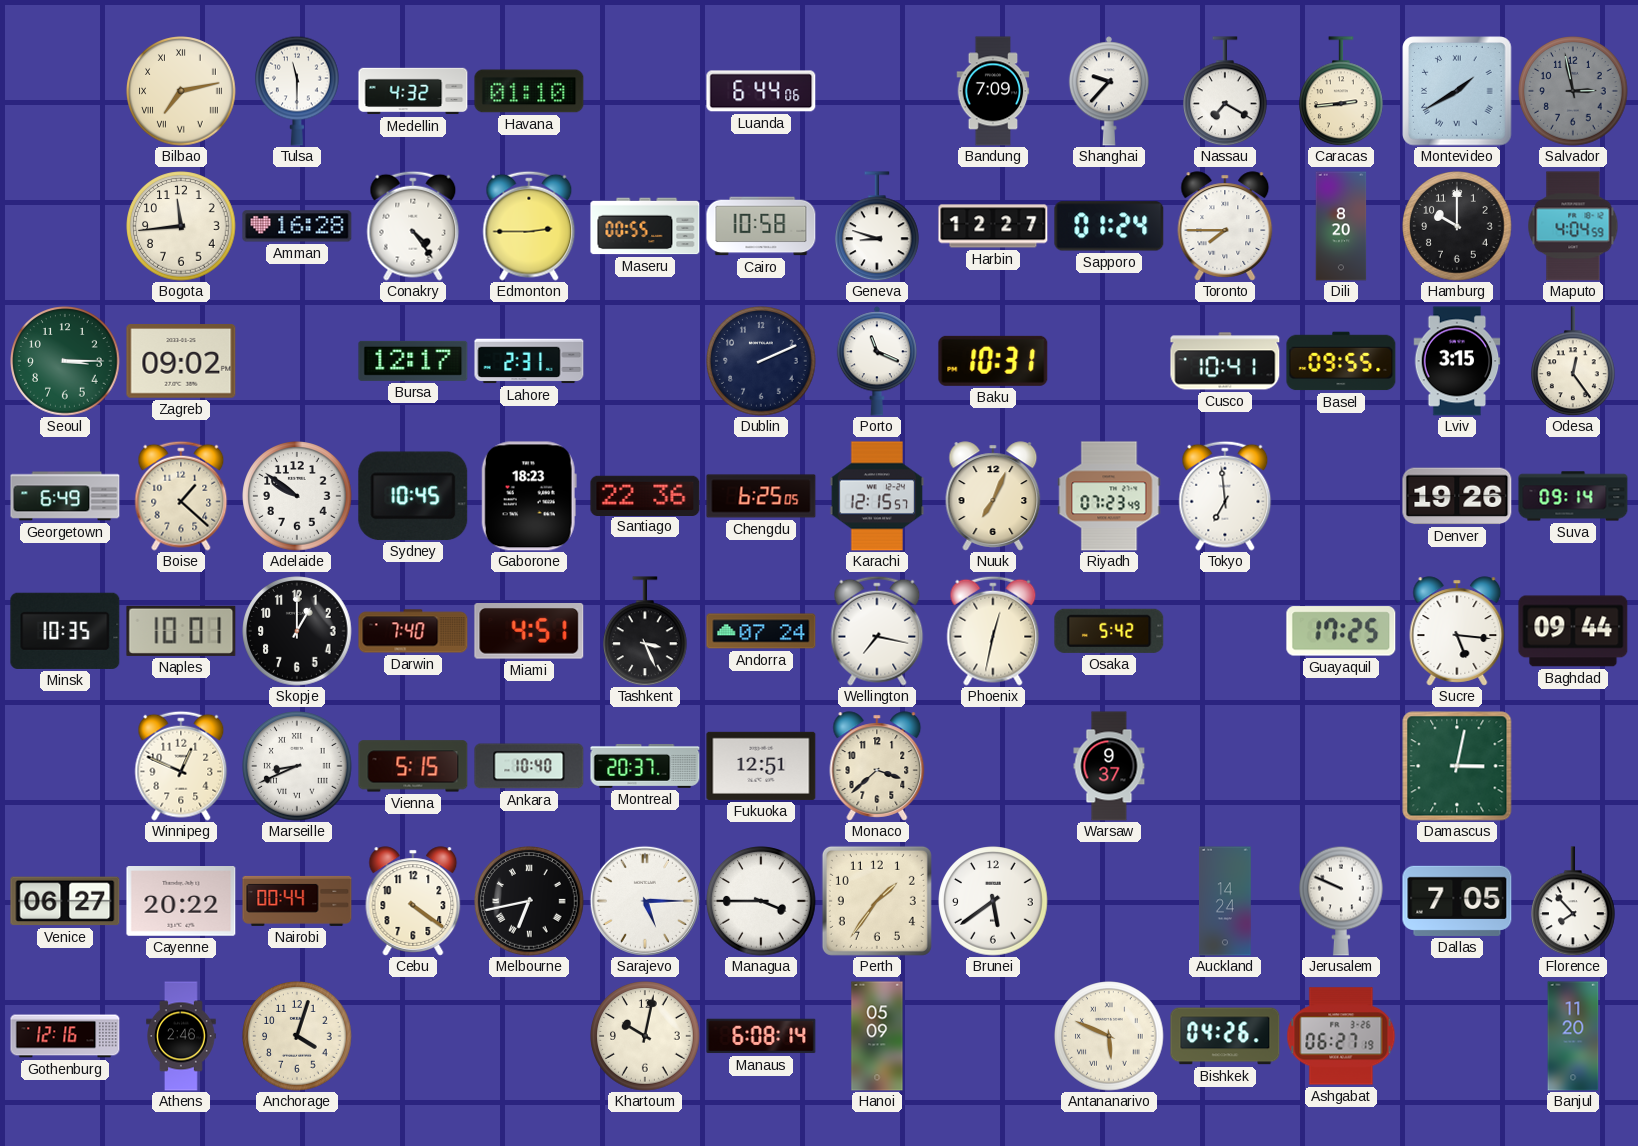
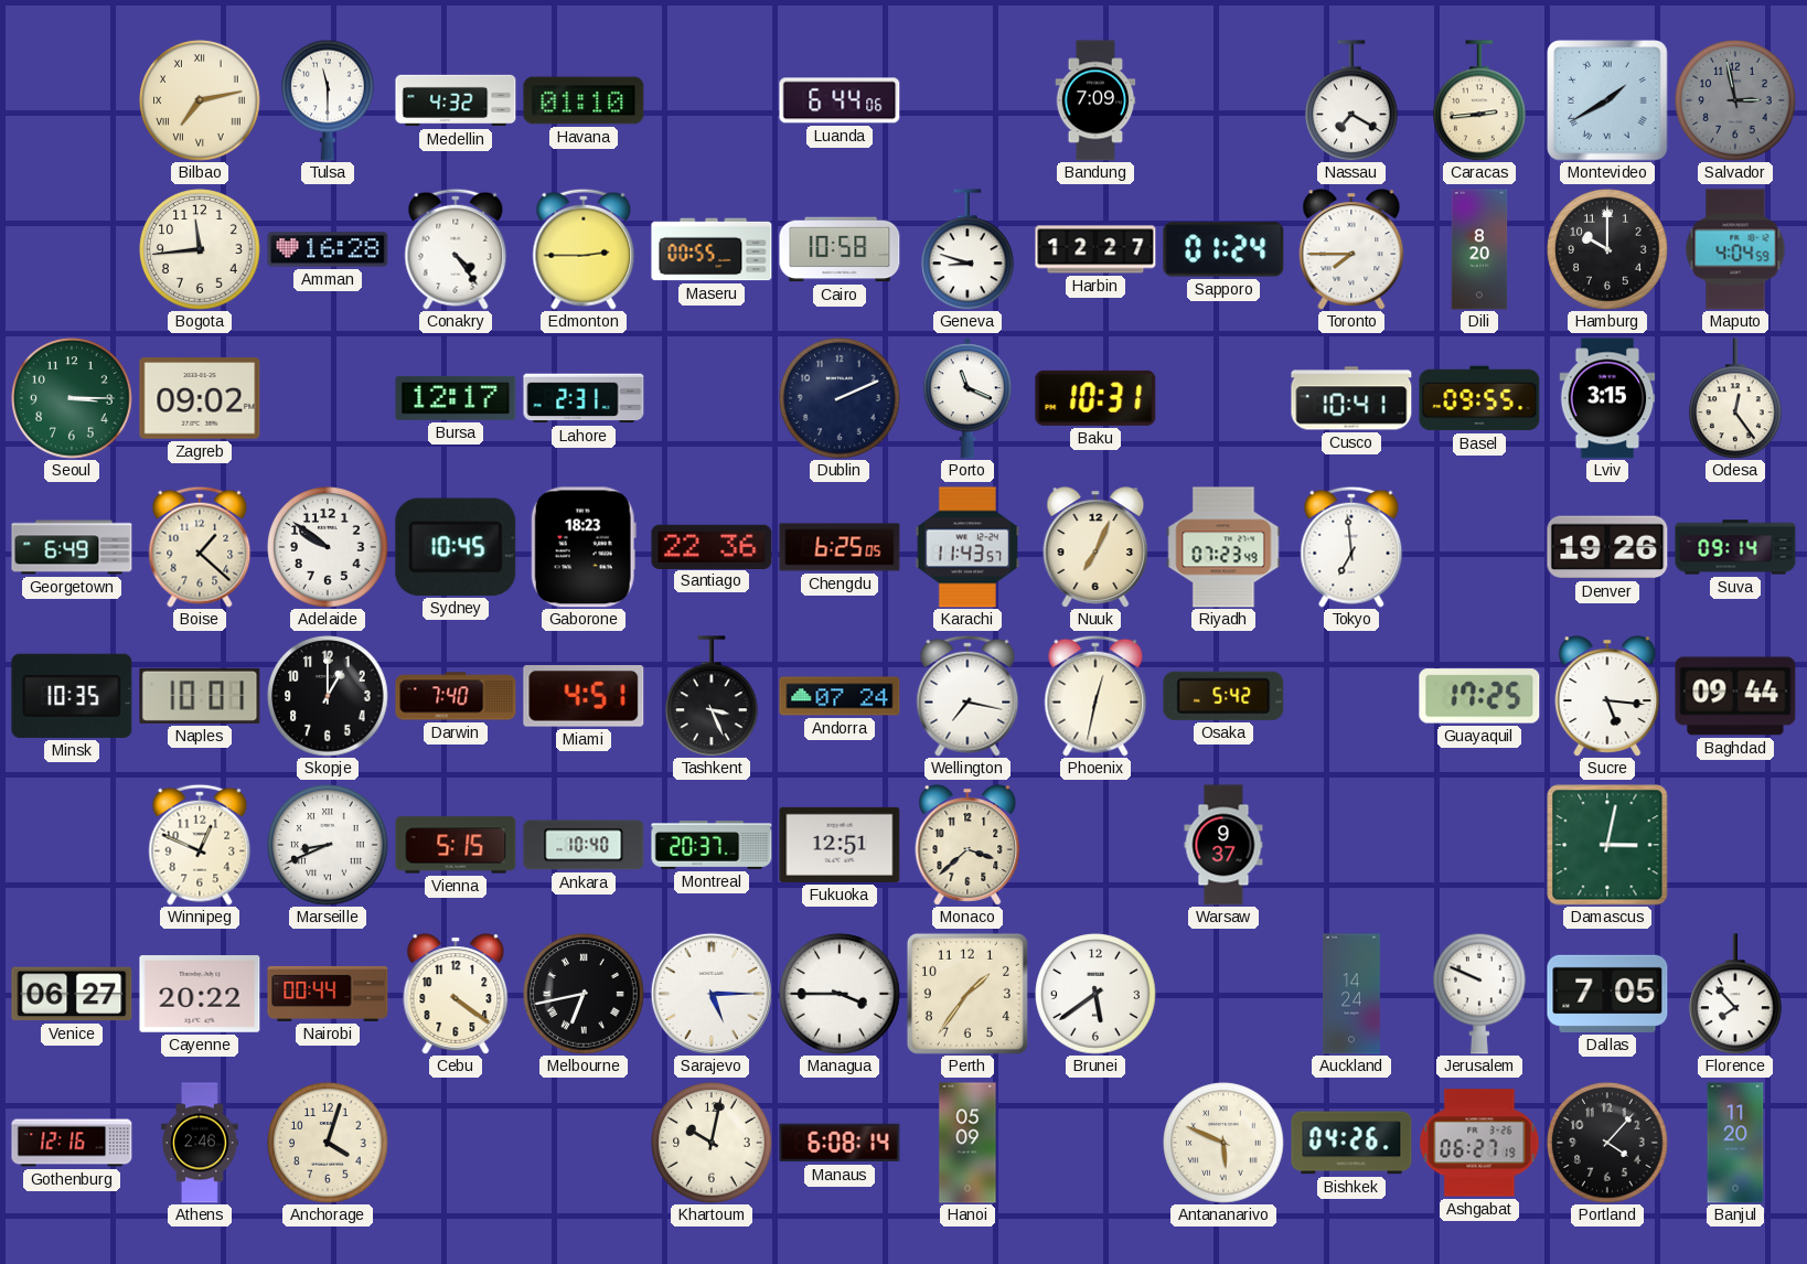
Shanghai: 9:37 -> none (1109, 91)
Karachi: 12:15 -> 11:43 (967, 547)
Portland: none -> 4:07 (1607, 1143)
